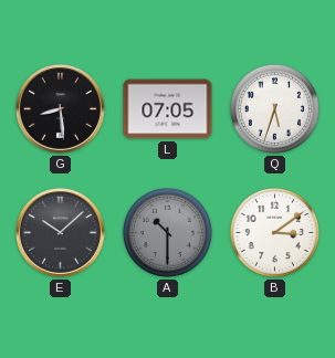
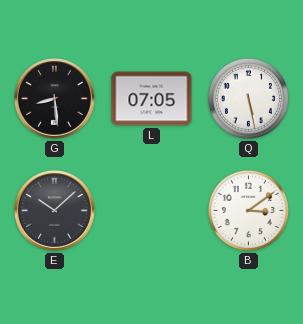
Q: 5:33 -> 5:28 (248, 98)
A: 10:30 -> none (167, 232)
